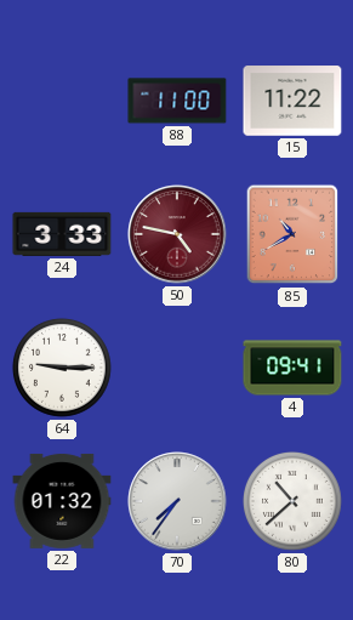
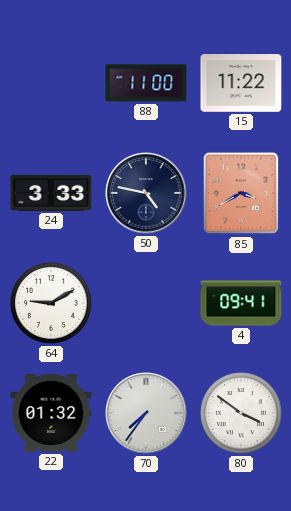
50 dial: burgundy -> navy (146, 193)
85: 10:40 -> 3:40 (241, 193)
64: 9:15 -> 9:10 (51, 303)
80: 10:38 -> 3:51 (241, 413)
